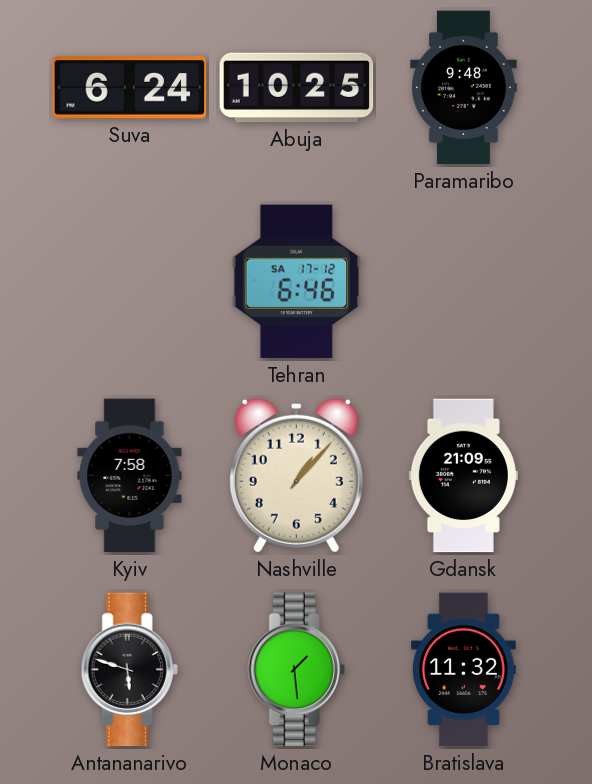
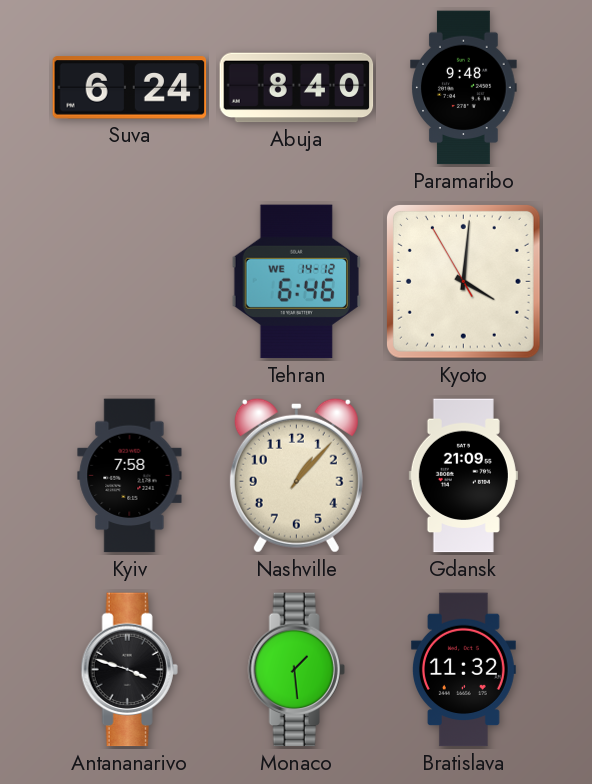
Abuja: 10:25 -> 8:40 (297, 88)
Tehran date: SA 17-12 -> WE 14-12 (296, 282)
Kyoto: none -> 4:00 (463, 281)
Antananarivo: 5:48 -> 3:48 (129, 670)
